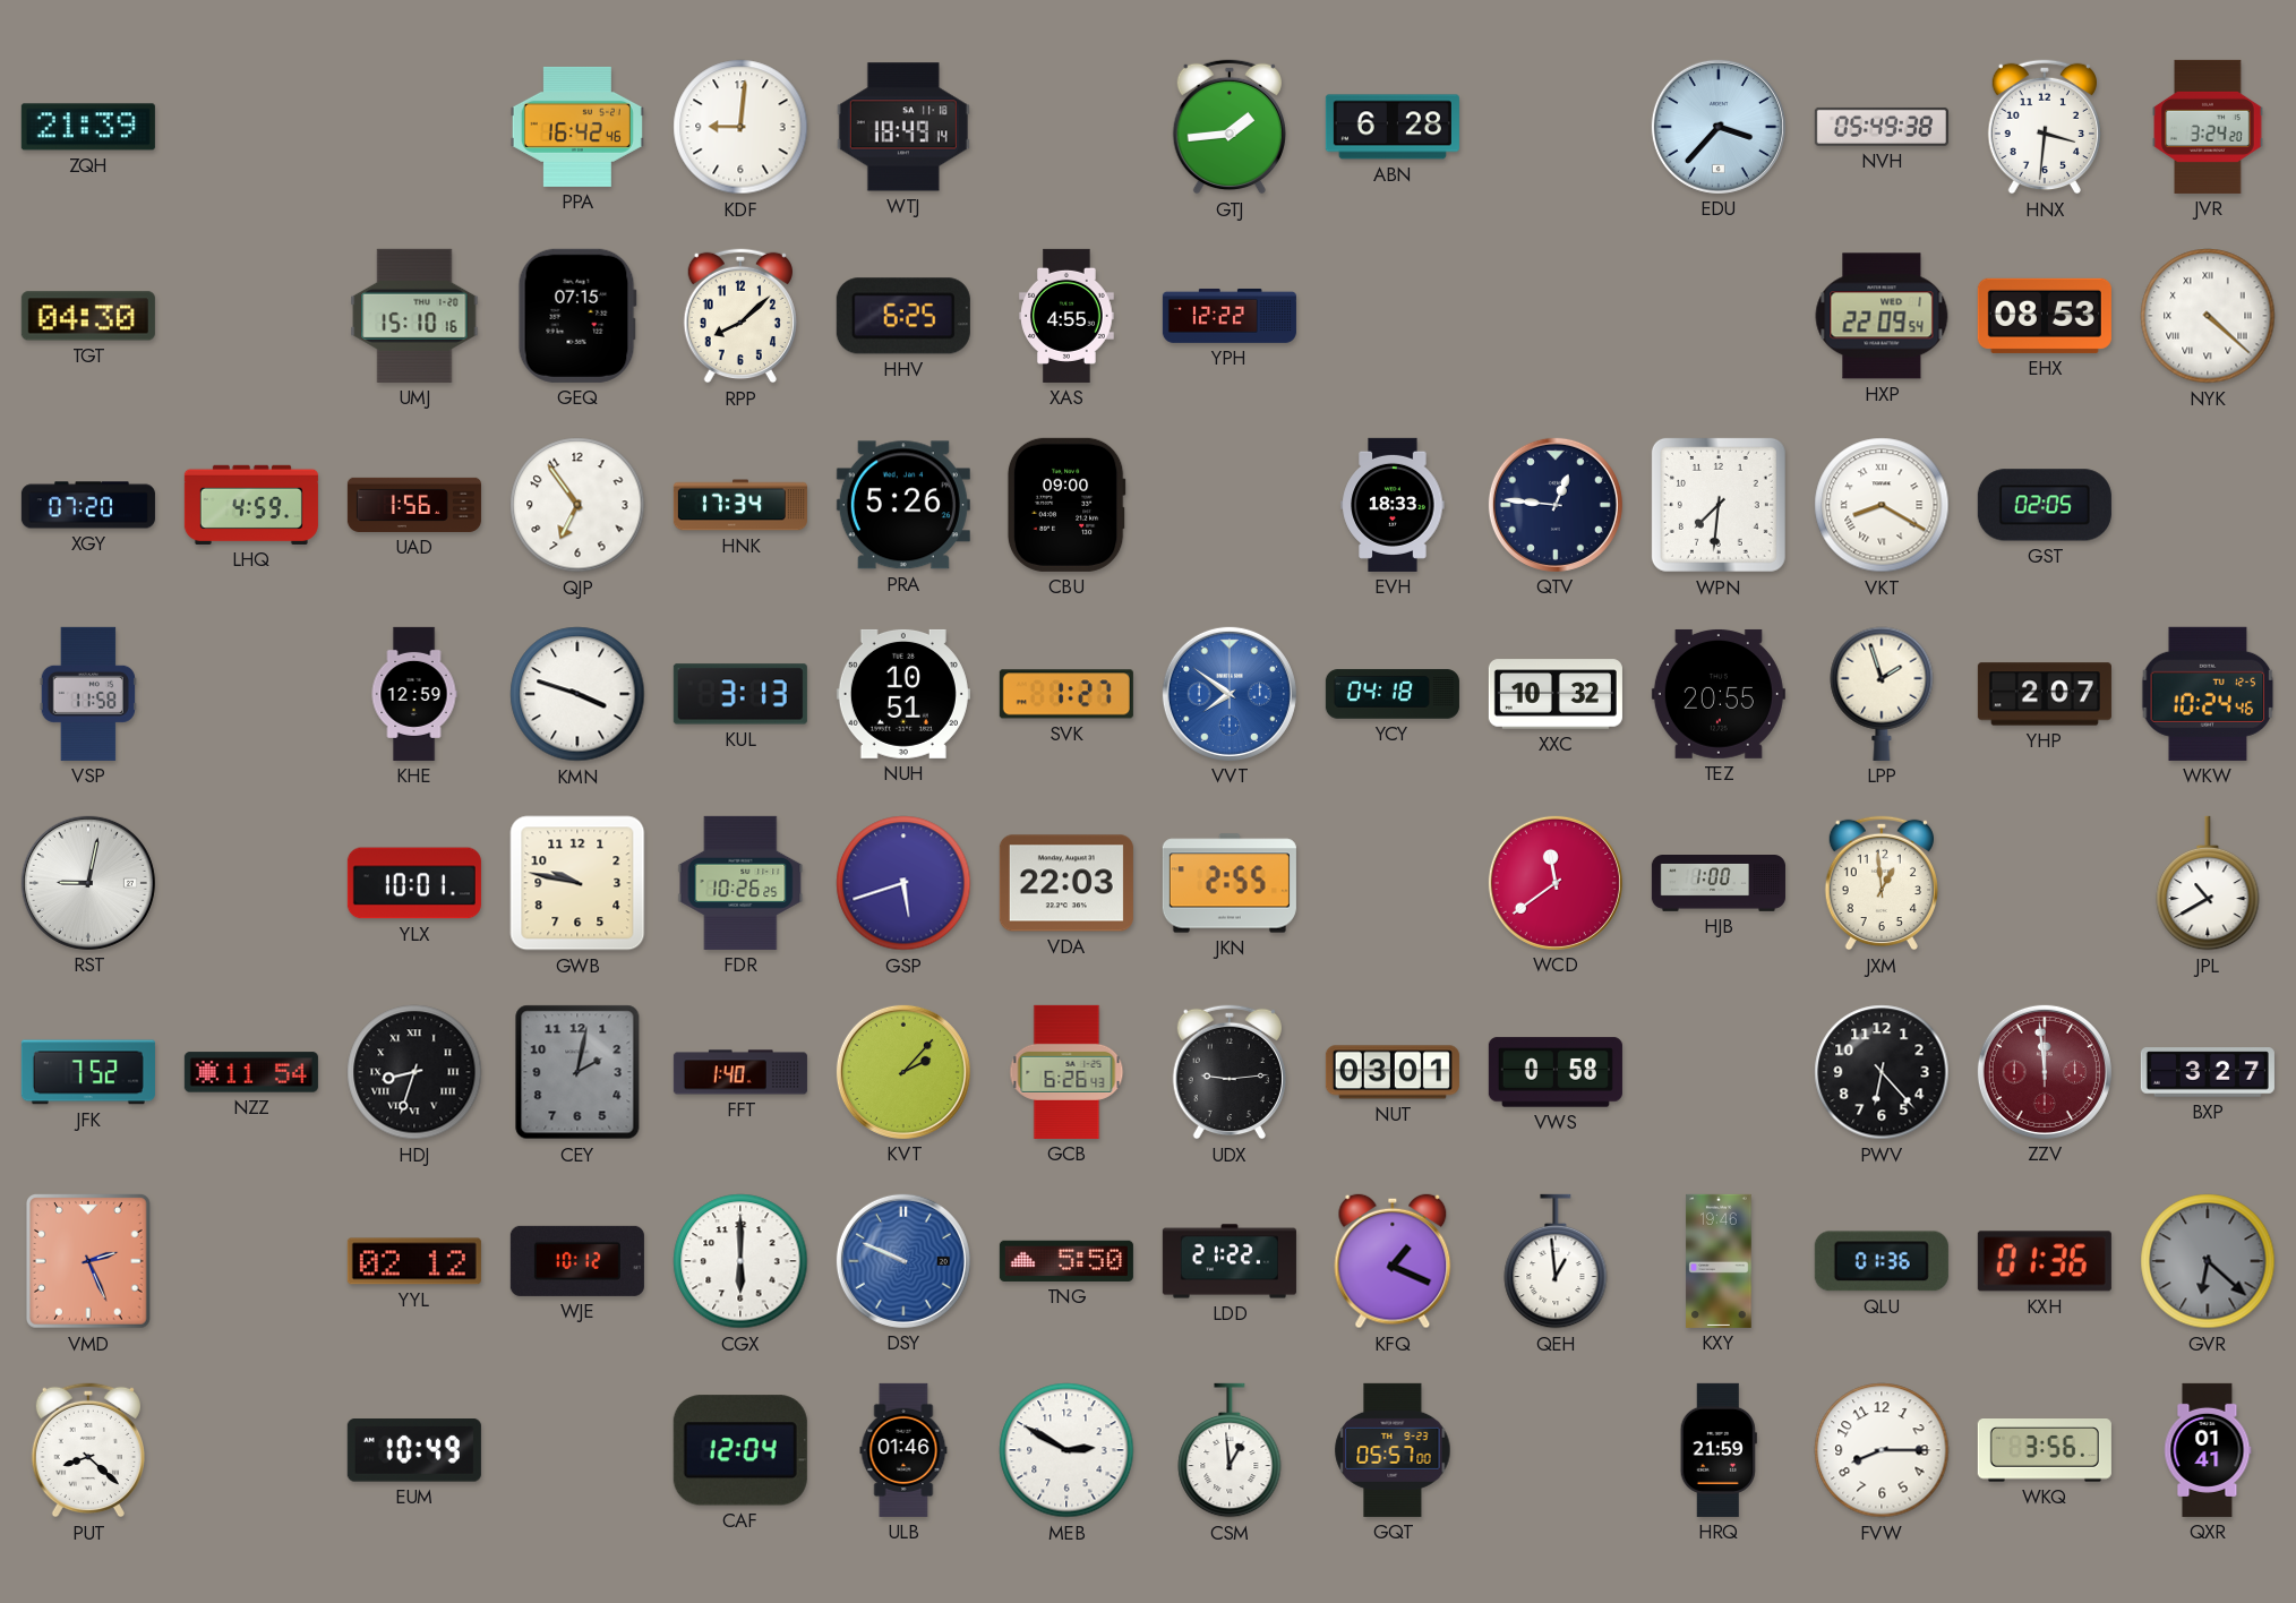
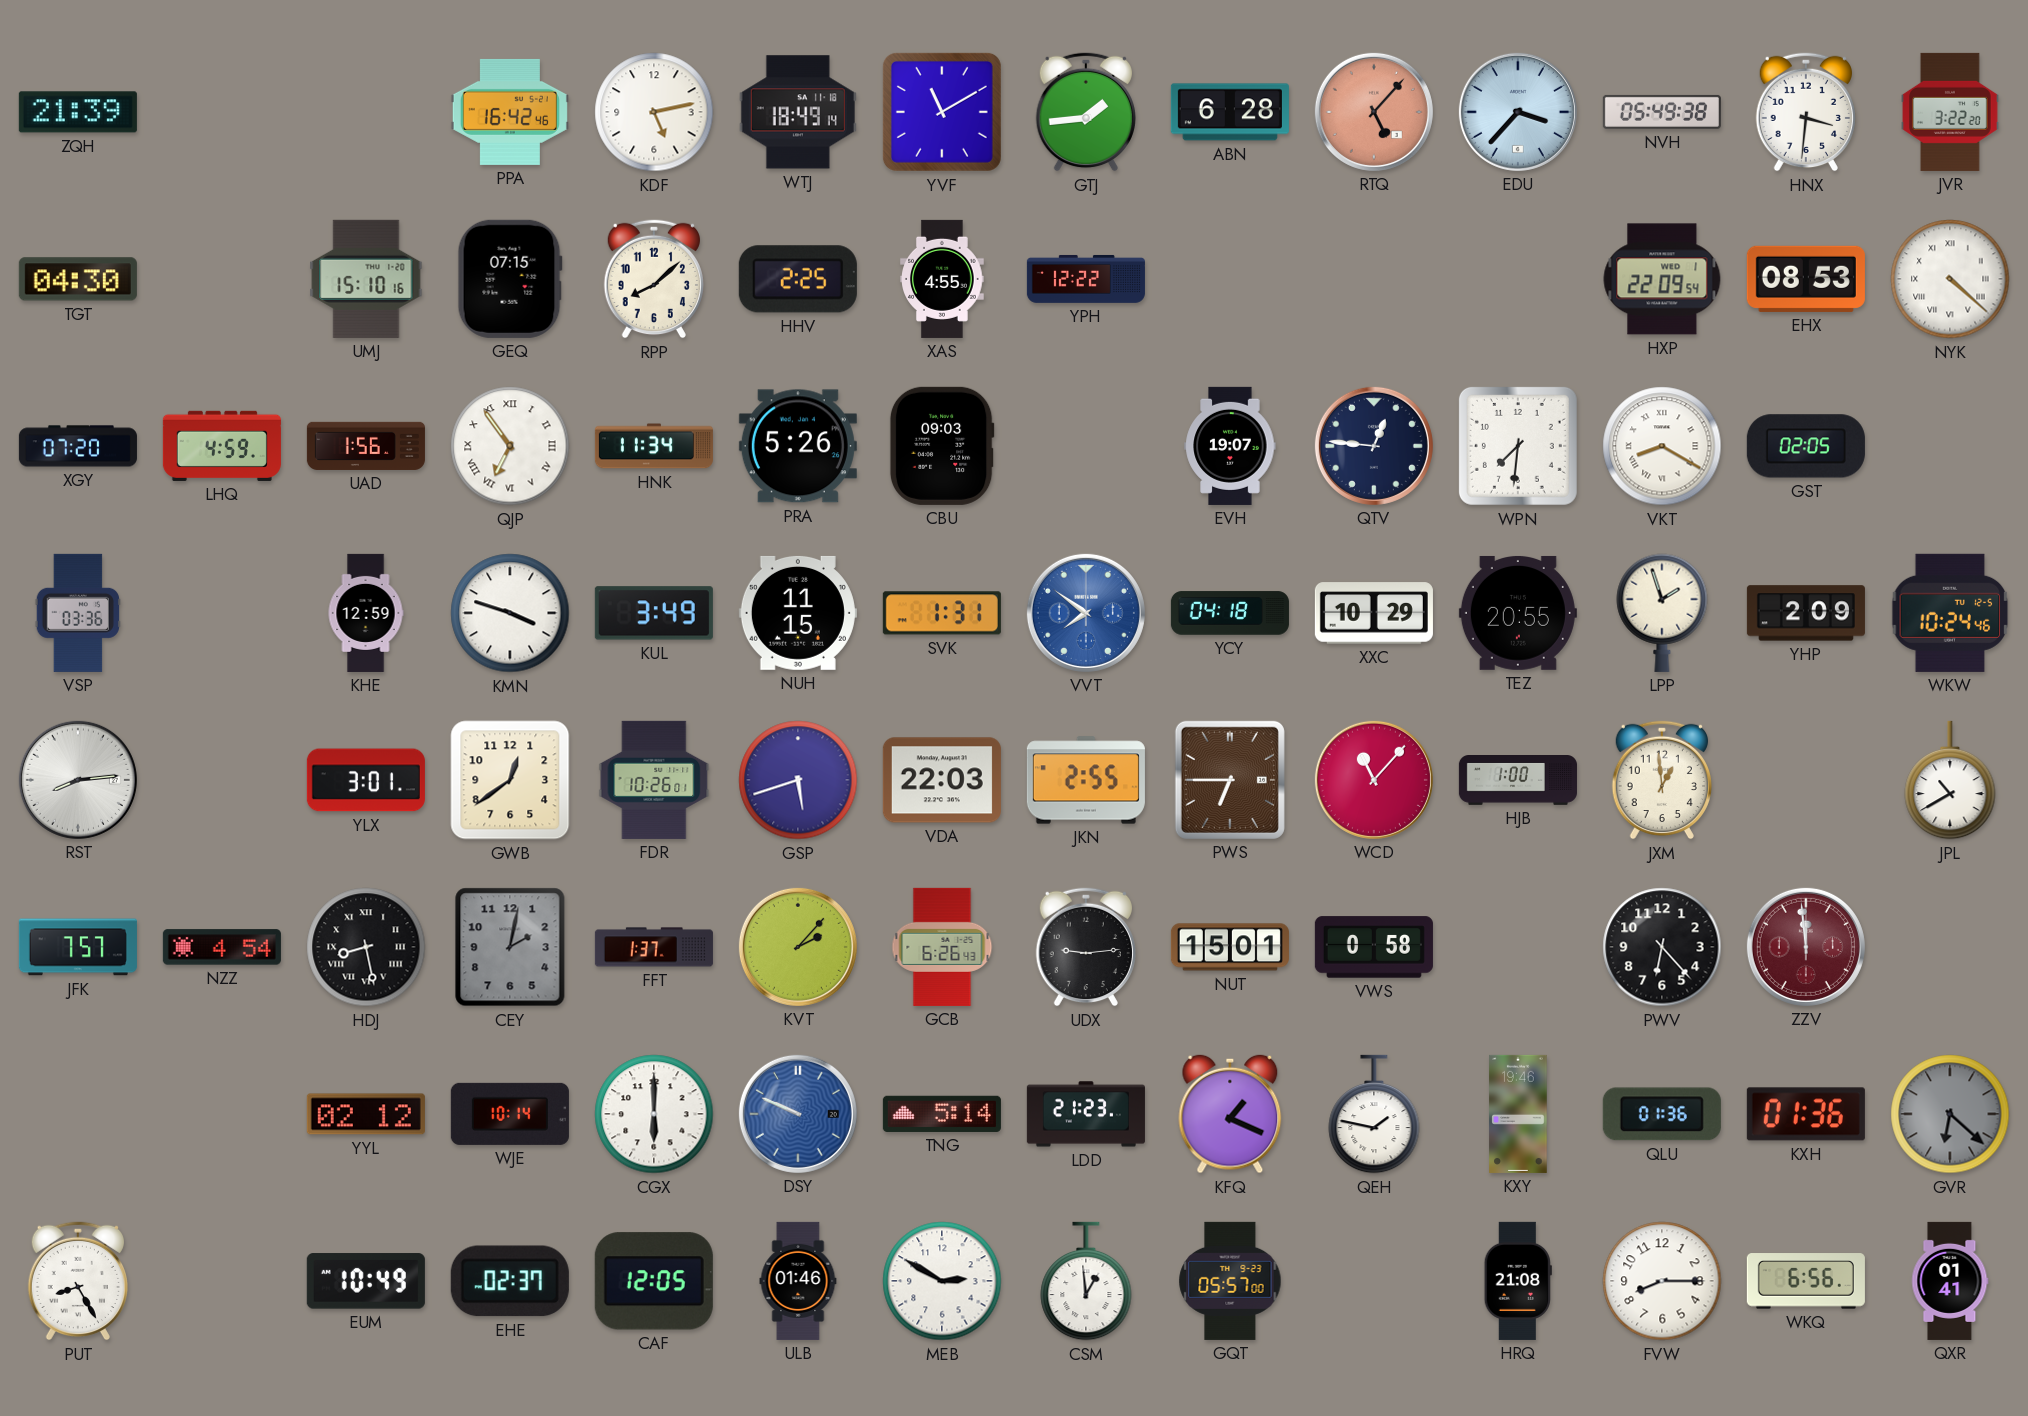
KDF: 9:01 -> 5:13 (654, 112)
YVF: none -> 11:10 (942, 112)
RTQ: none -> 5:07 (1374, 112)
JVR: 3:24 -> 3:22 (1950, 112)
HHV: 6:25 -> 2:25 (798, 279)
QJP numerals: Arabic -> Roman (510, 446)
HNK: 17:34 -> 11:34 (654, 446)
CBU: 09:00 -> 09:03 (942, 446)
EVH: 18:33 -> 19:07 (1230, 446)
VSP: 11:58 -> 03:36 (77, 613)
KUL: 3:13 -> 3:49 (654, 613)
NUH: 10:51 -> 11:15 (798, 613)
SVK: 1:27 -> 1:31 (942, 613)
XXC: 10:32 -> 10:29 (1374, 613)
YHP: 2:07 -> 2:09 (1806, 613)
RST: 9:02 -> 8:14 (78, 780)
YLX: 10:01 -> 3:01 (366, 780)
GWB: 9:47 -> 12:39 (510, 780)
FDR: 10:26:25 -> 10:26:01 (654, 780)
PWS: none -> 6:45 (1230, 780)
WCD: 11:39 -> 11:07 (1374, 780)
JFK: 7:52 -> 7:57 (78, 947)
NZZ: 11:54 -> 4:54 (222, 947)
HDJ: 8:33 -> 8:28 (366, 947)
FFT: 1:40 -> 1:37 (654, 947)
NUT: 03:01 -> 15:01 (1230, 947)
BXP: 3:27 -> none (2208, 1072)
VMD: 2:26 -> none (89, 1262)
WJE: 10:12 -> 10:14 (510, 1114)
TNG: 5:50 -> 5:14 (942, 1114)
LDD: 21:22 -> 21:23 (1086, 1114)
QEH: 12:59 -> 1:47 (1374, 1114)
PUT: 8:22 -> 8:25 (78, 1281)
EHE: none -> 02:37 (510, 1281)
CAF: 12:04 -> 12:05 (654, 1281)
HRQ: 21:59 -> 21:08 (1518, 1281)
WKQ: 3:56 -> 6:56 (1806, 1281)
